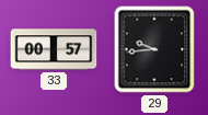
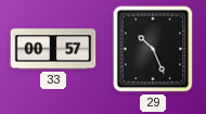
29: 9:44 -> 10:26 (153, 49)
